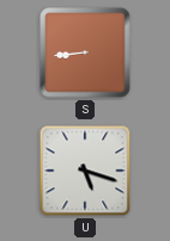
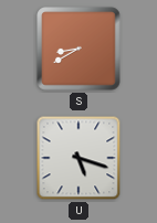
S: 8:44 -> 8:40 (78, 49)
